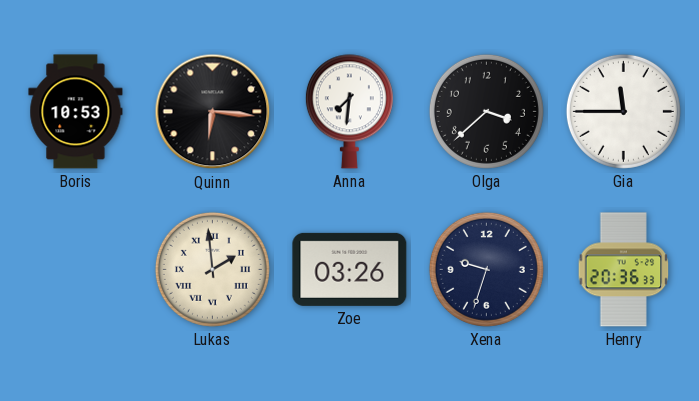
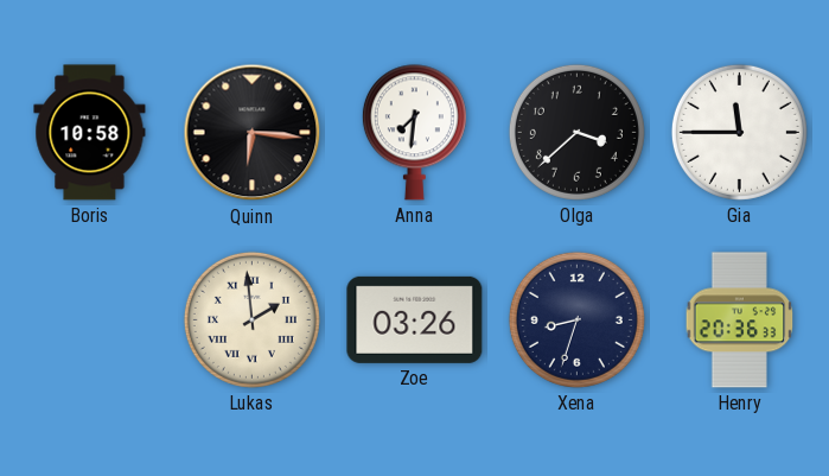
Boris: 10:53 -> 10:58 (90, 133)
Xena: 9:33 -> 8:33 (576, 319)
